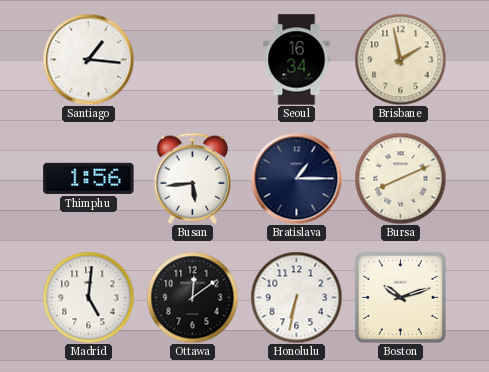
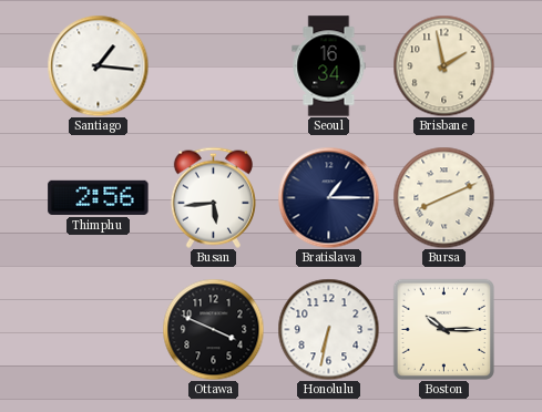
Thimphu: 1:56 -> 2:56 (99, 197)
Madrid: 5:01 -> none (88, 297)
Ottawa: 12:09 -> 3:49 (213, 329)
Boston: 10:12 -> 10:15 (443, 329)
